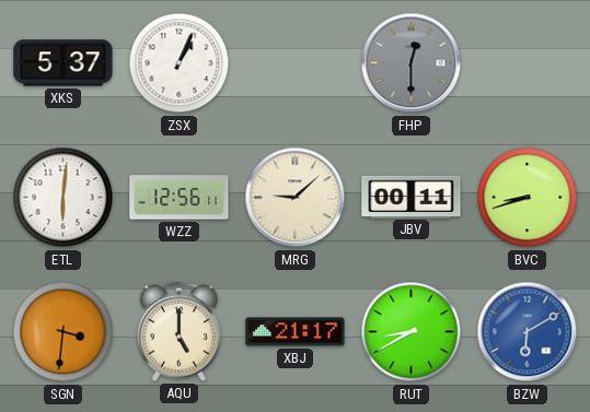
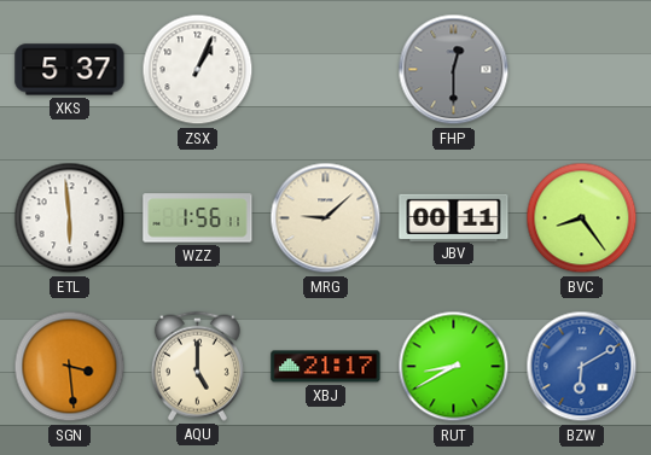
ETL: 6:01 -> 5:59 (70, 218)
WZZ: 12:56 -> 1:56 (198, 218)
BVC: 8:42 -> 8:24 (582, 218)
SGN: 3:31 -> 3:29 (70, 367)
